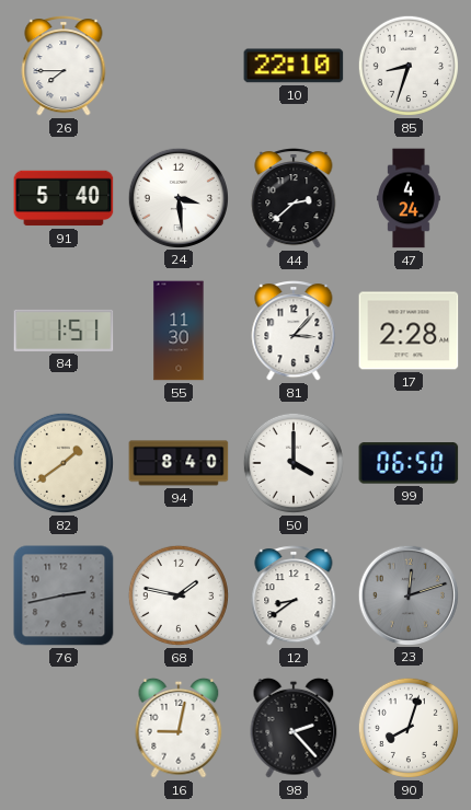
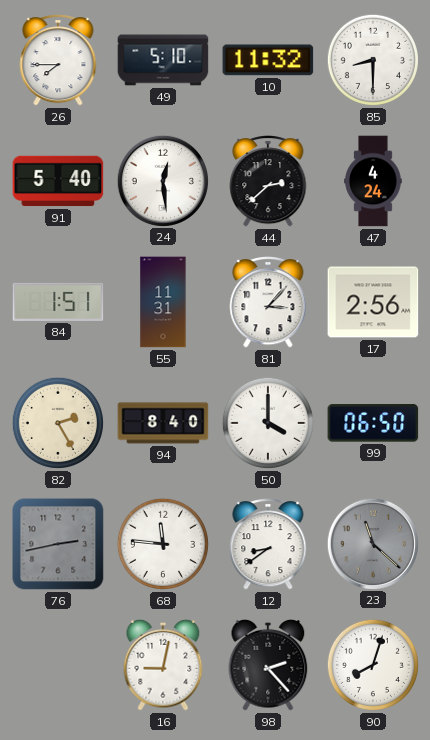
49: none -> 5:10 (163, 60)
10: 22:10 -> 11:32 (268, 60)
85: 8:33 -> 8:30 (373, 60)
24: 3:29 -> 12:29 (162, 180)
55: 11:30 -> 11:31 (163, 302)
17: 2:28 -> 2:56 (373, 302)
82: 1:39 -> 2:25 (58, 423)
68: 1:47 -> 11:46 (163, 544)
23: 12:12 -> 11:22 (372, 543)
